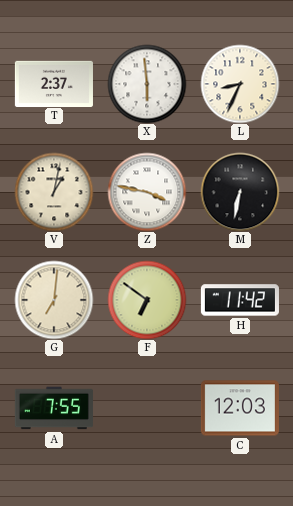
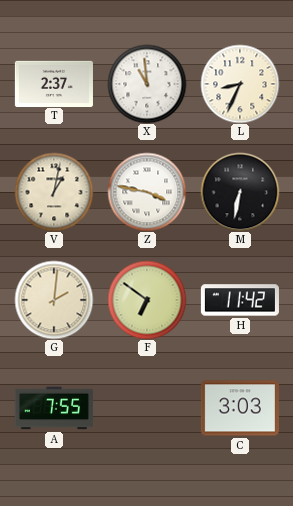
X: 5:59 -> 10:59 (147, 84)
G: 7:01 -> 2:01 (54, 300)
C: 12:03 -> 3:03 (240, 408)
